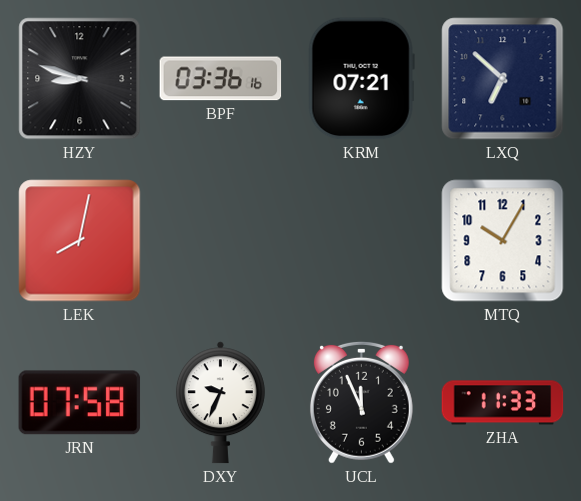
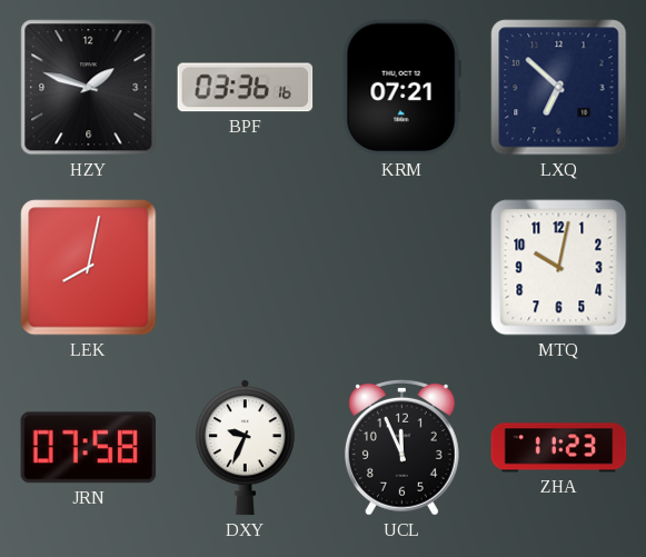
HZY: 8:48 -> 1:48 (89, 88)
MTQ: 10:05 -> 10:02 (559, 268)
ZHA: 11:33 -> 11:23 (559, 448)
